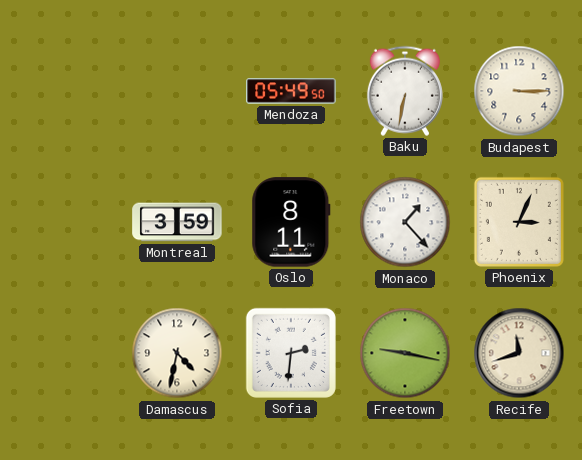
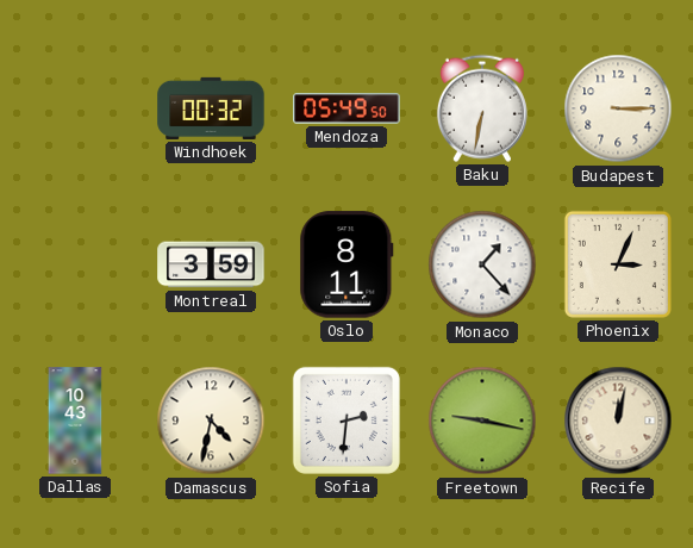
Windhoek: none -> 00:32 (211, 108)
Dallas: none -> 10:43 (75, 421)
Recife: 11:42 -> 12:02 (618, 421)
